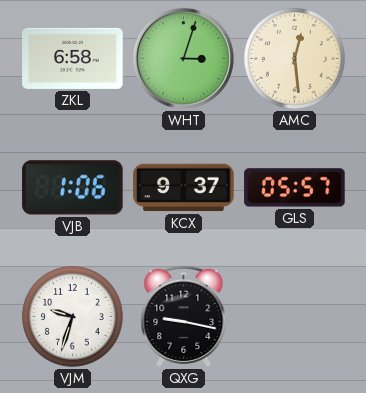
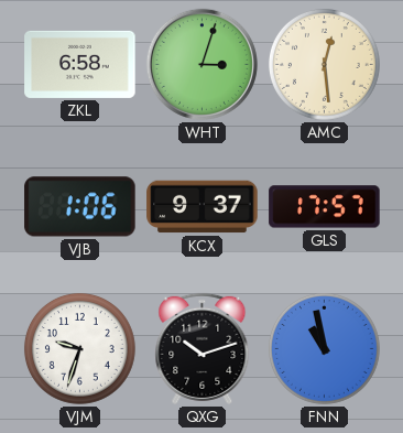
GLS: 05:57 -> 17:57 (325, 207)
QXG: 9:17 -> 10:12 (203, 348)
FNN: none -> 10:58 (324, 348)
